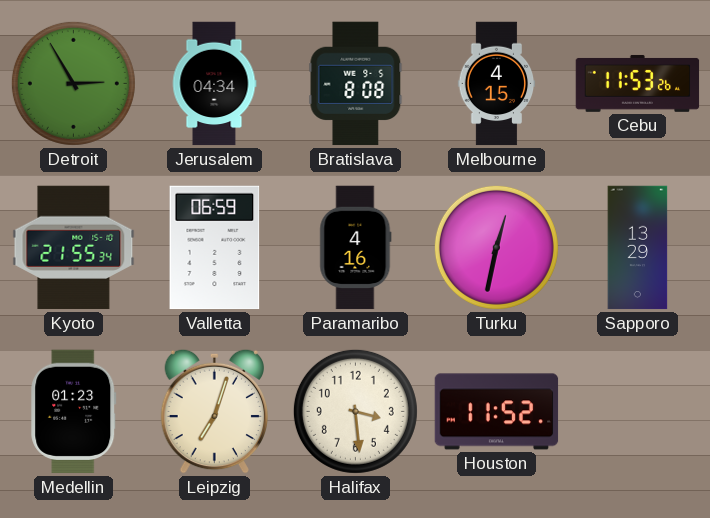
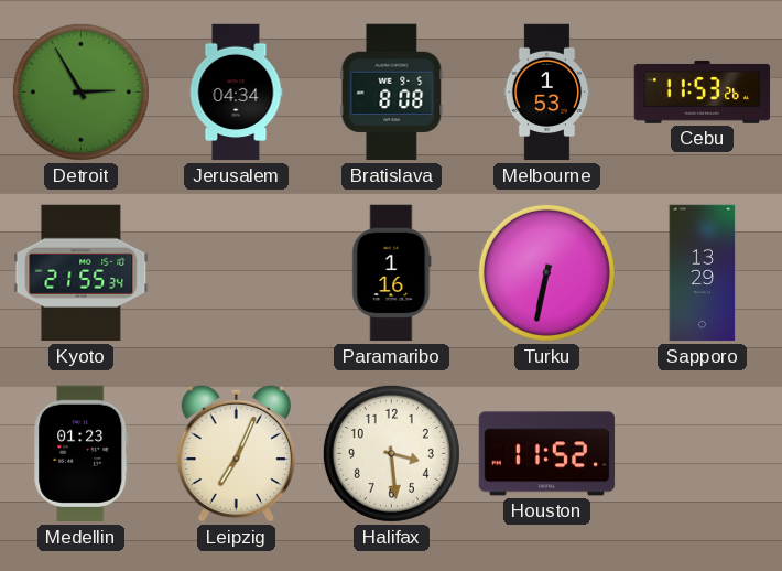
Melbourne: 4:15 -> 1:53 (547, 93)
Valletta: 06:59 -> none (215, 248)
Paramaribo: 4:16 -> 1:16 (392, 273)
Turku: 12:32 -> 6:32 (546, 272)
Leipzig: 7:03 -> 7:04 (236, 453)
